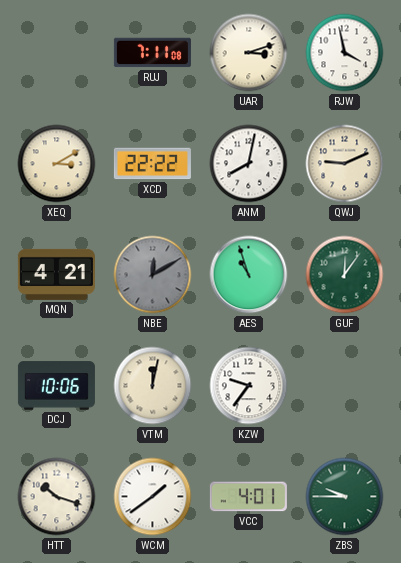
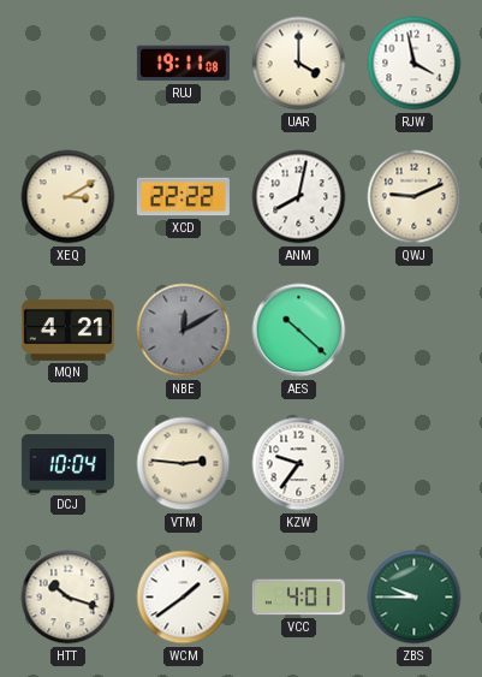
RUJ: 7:11 -> 19:11 (183, 64)
UAR: 3:12 -> 4:00 (299, 64)
AES: 10:57 -> 10:22 (299, 331)
GUF: 12:06 -> none (345, 275)
DCJ: 10:06 -> 10:04 (67, 464)
VTM: 12:02 -> 2:46 (184, 464)
